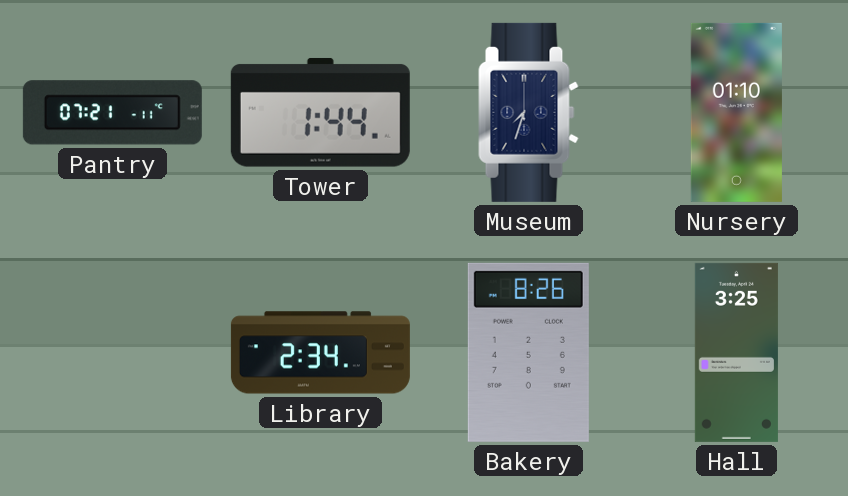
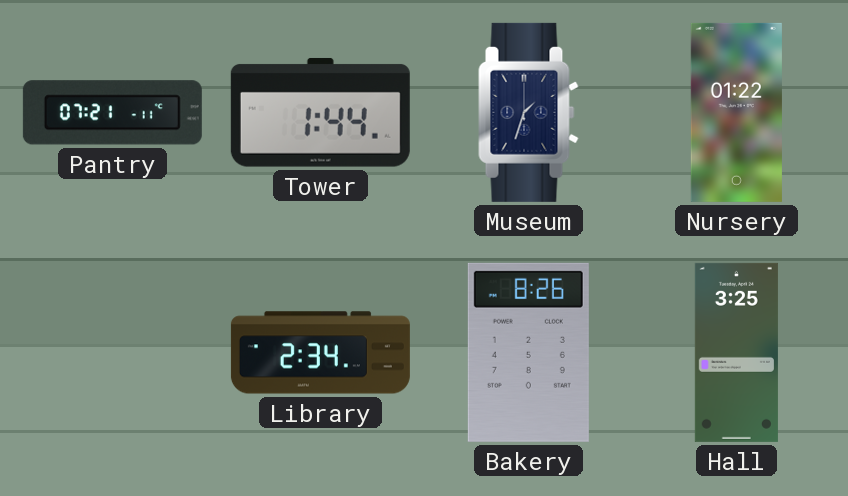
Museum: 7:33 -> 1:33 (529, 112)
Nursery: 01:10 -> 01:22 (736, 112)
